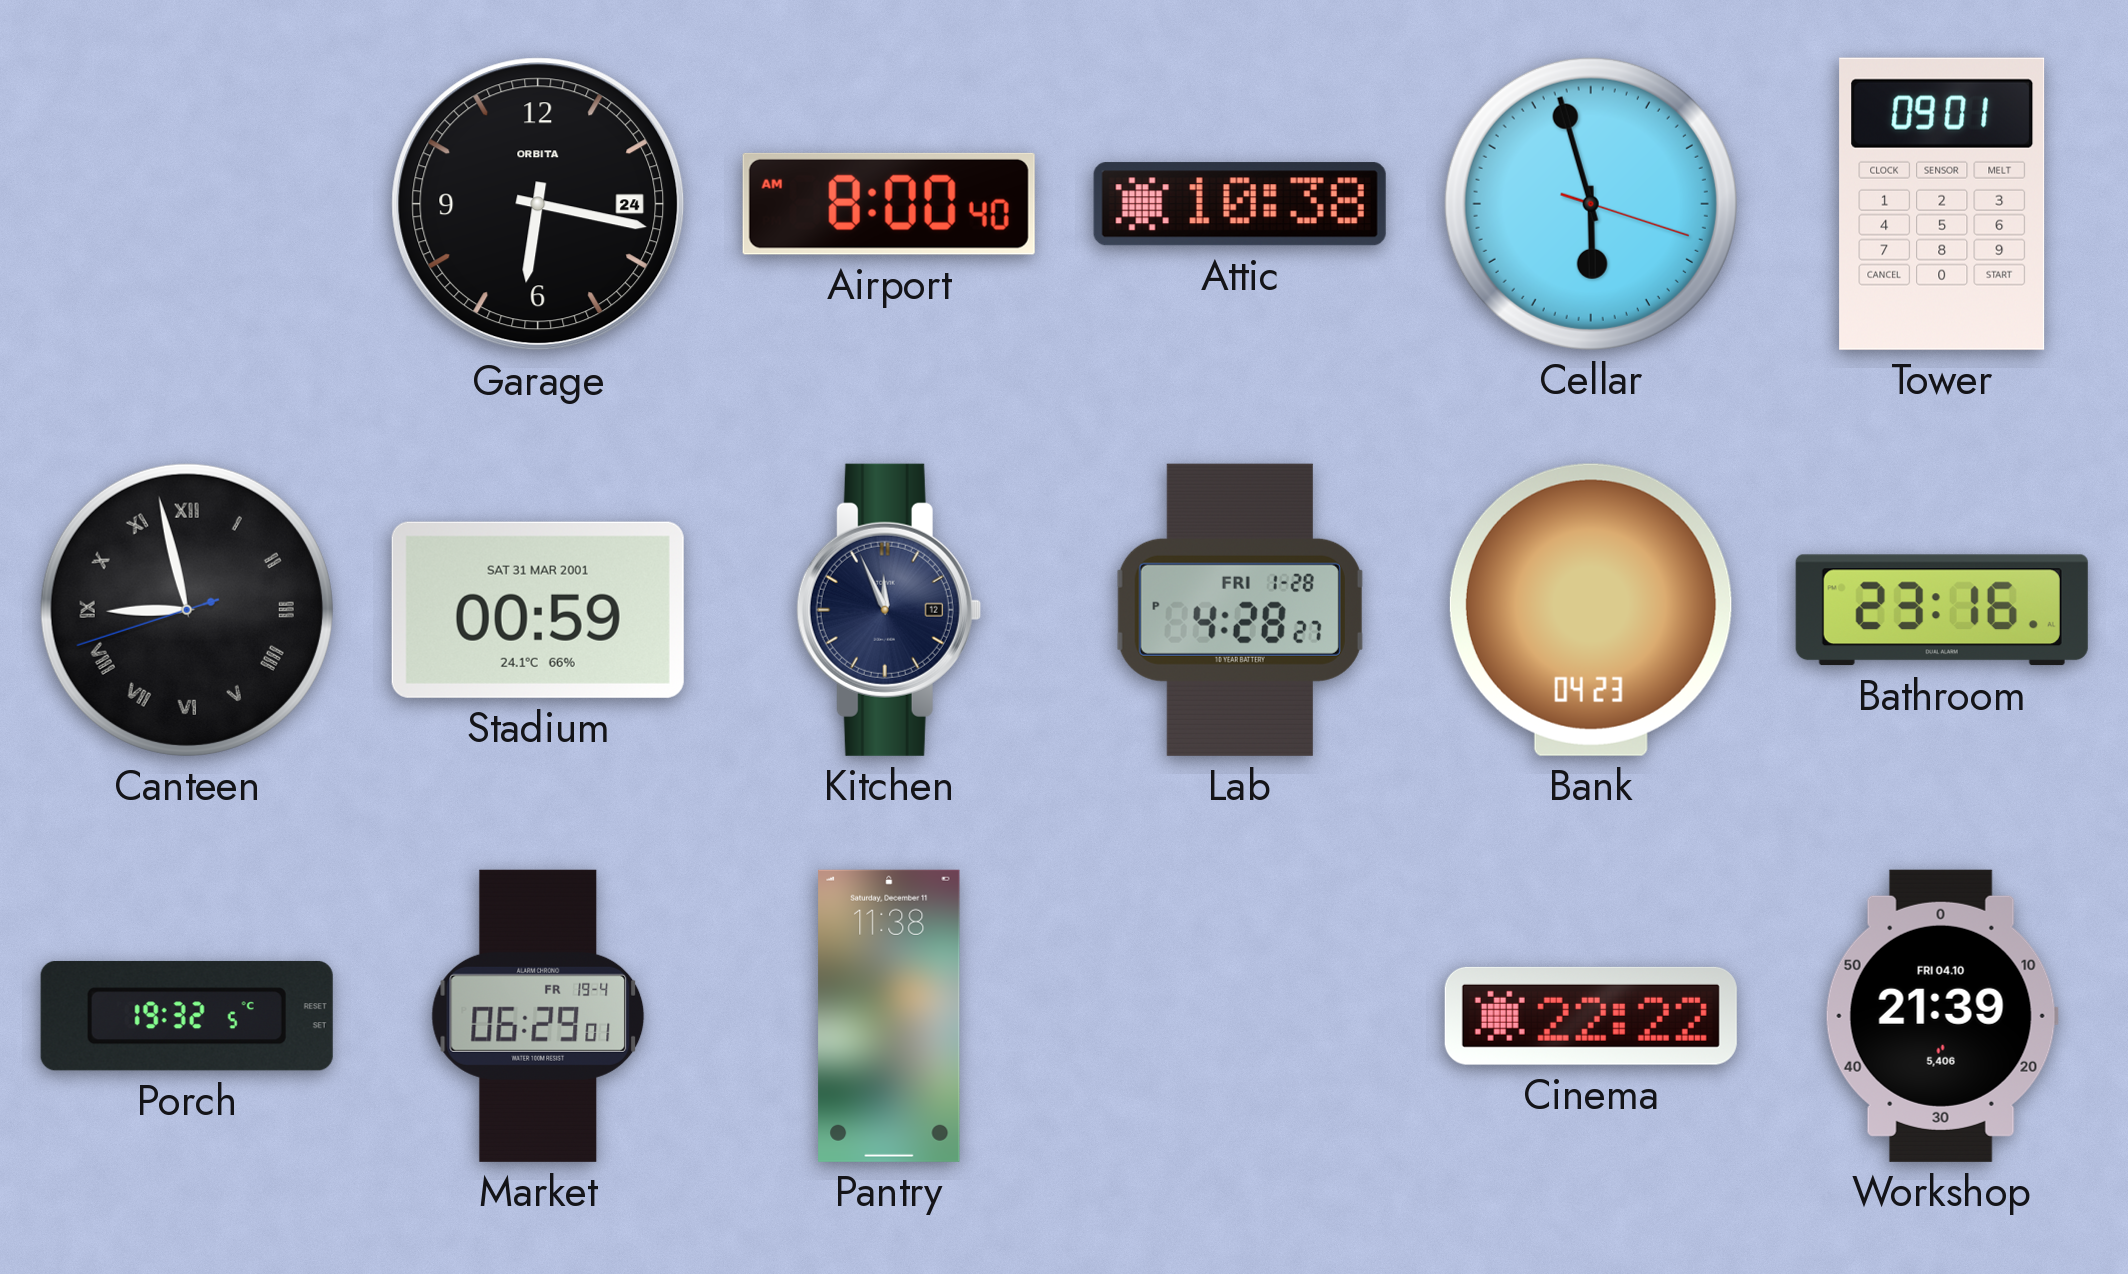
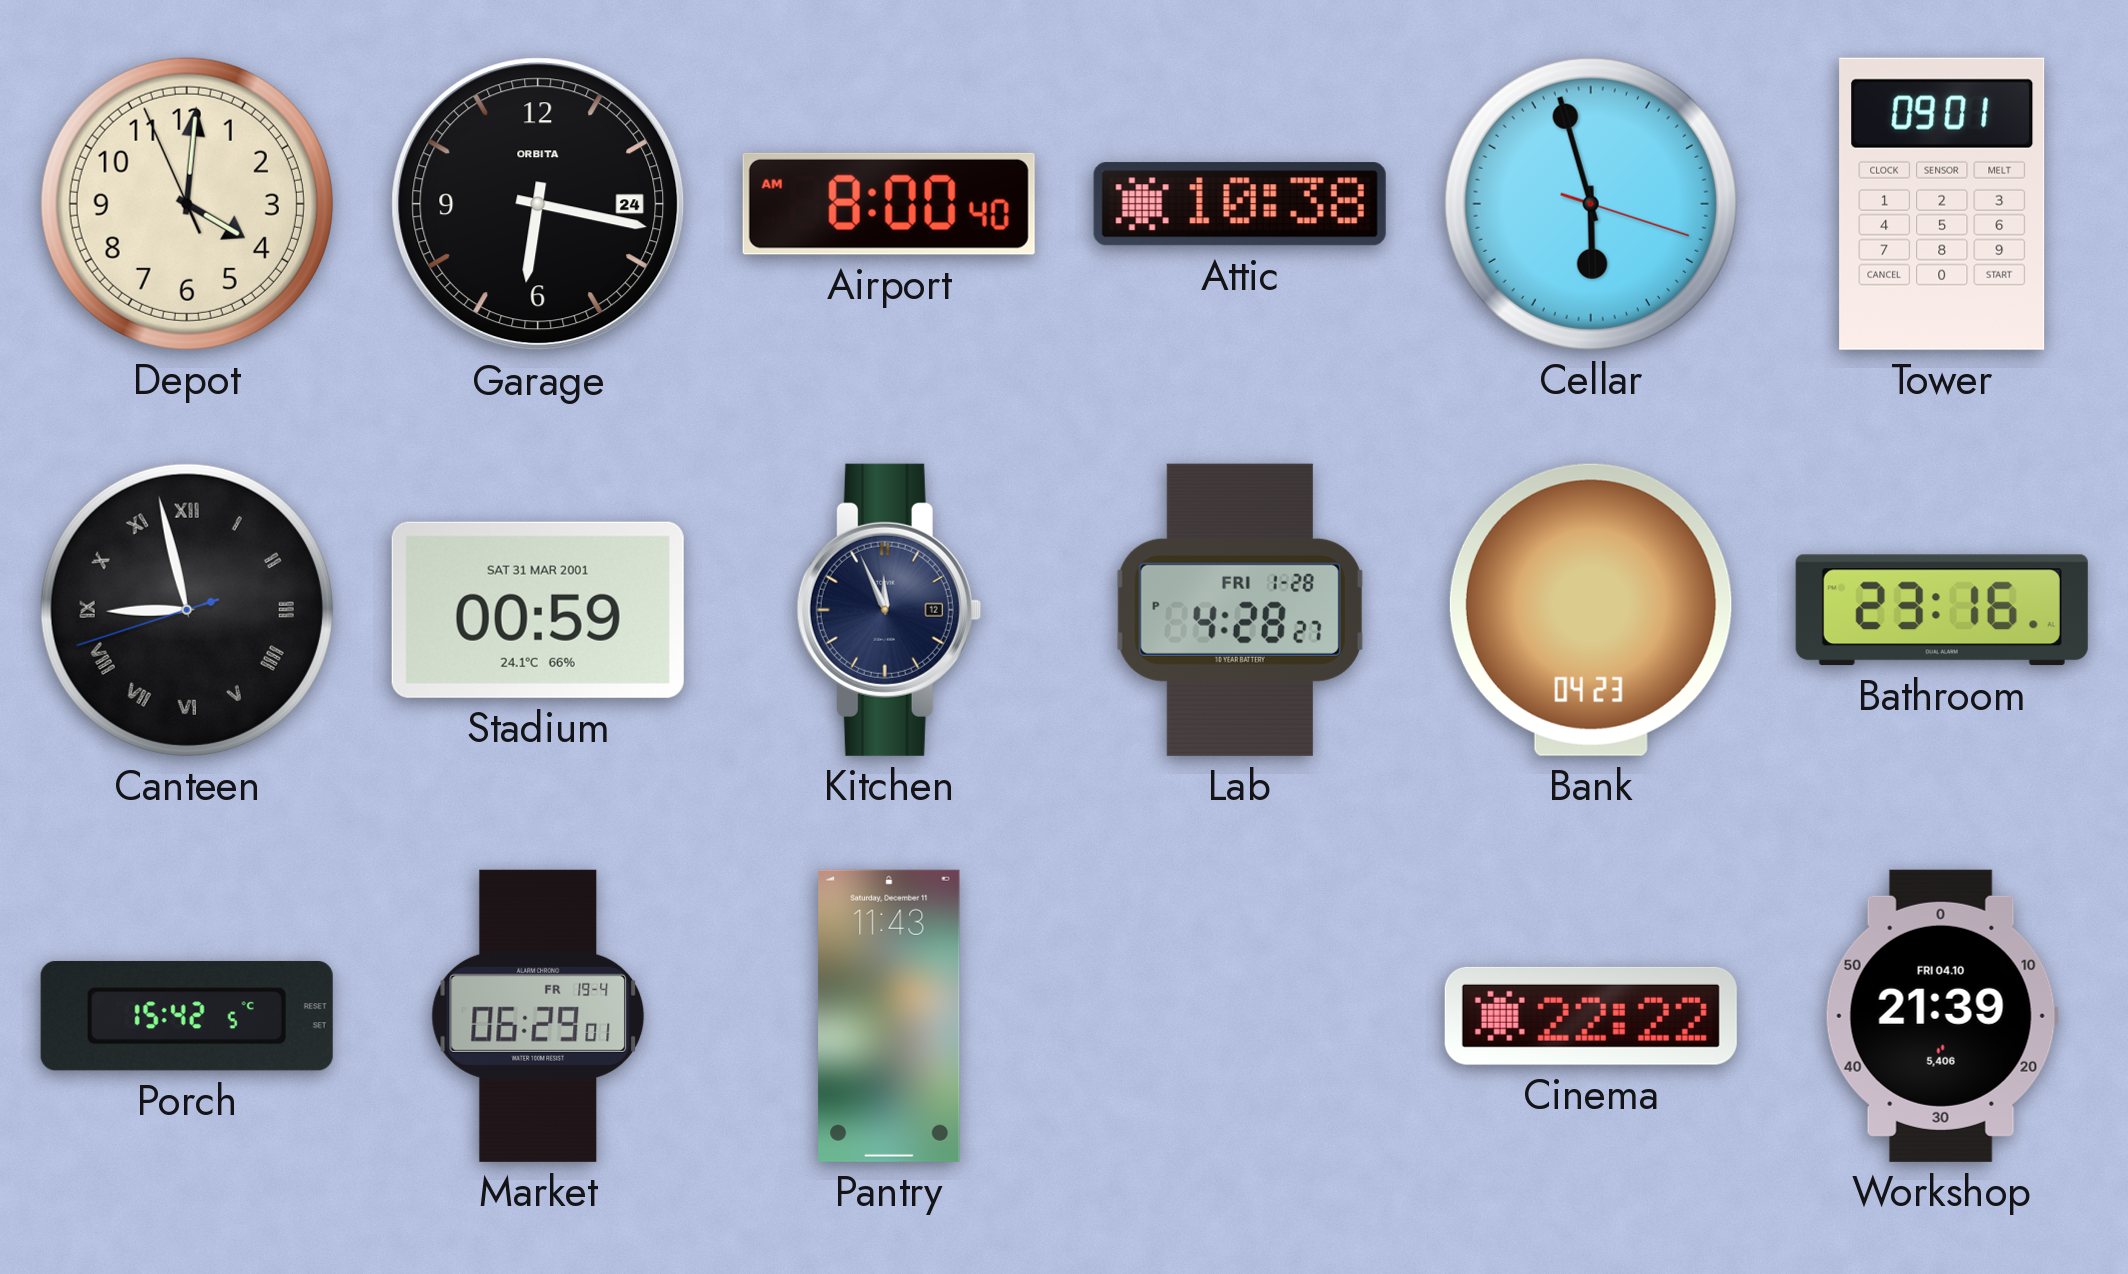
Depot: none -> 4:00 (187, 204)
Porch: 19:32 -> 15:42 (187, 1016)
Pantry: 11:38 -> 11:43 (889, 1016)
